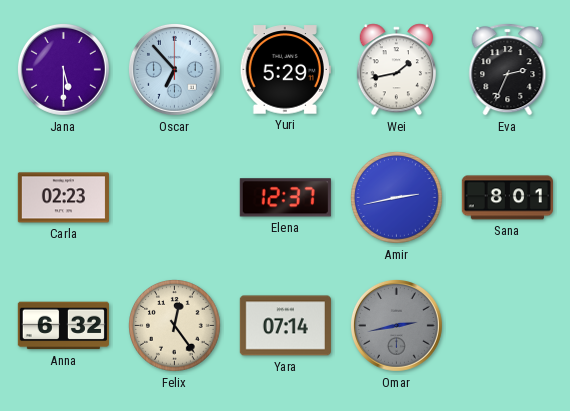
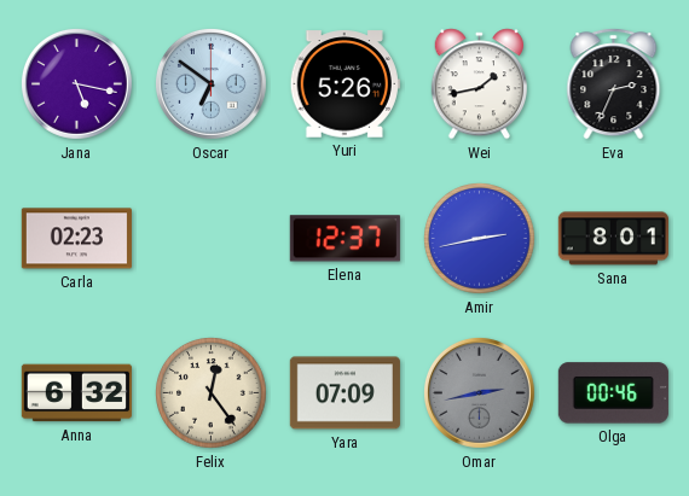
Jana: 5:30 -> 5:17 (76, 83)
Oscar: 6:53 -> 6:51 (210, 83)
Yuri: 5:29 -> 5:26 (344, 84)
Yara: 07:14 -> 07:09 (344, 393)
Olga: none -> 00:46 (613, 393)
